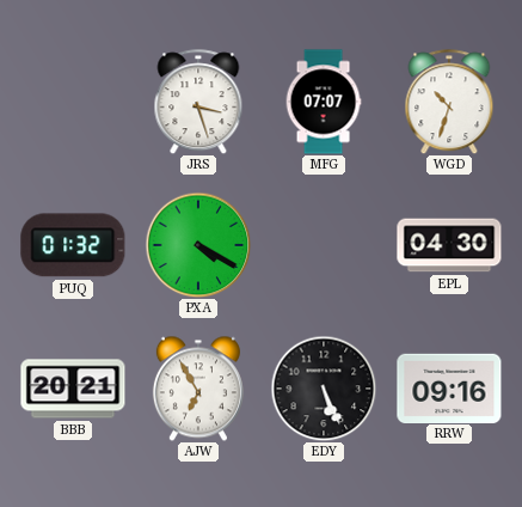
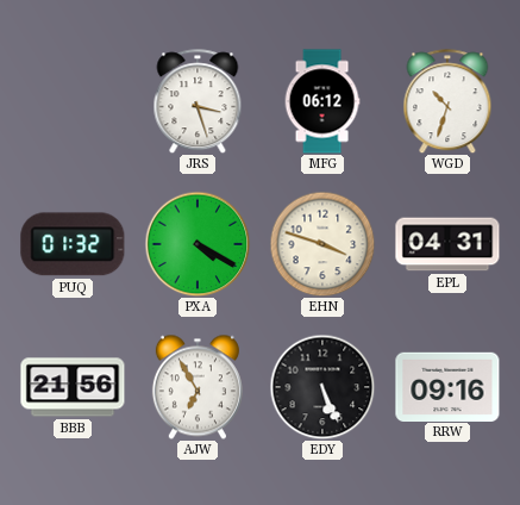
MFG: 07:07 -> 06:12 (322, 101)
EHN: none -> 3:48 (322, 244)
EPL: 04:30 -> 04:31 (447, 244)
BBB: 20:21 -> 21:56 (73, 387)
